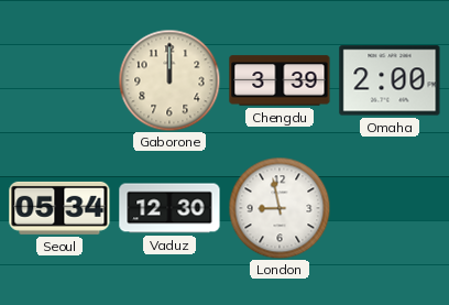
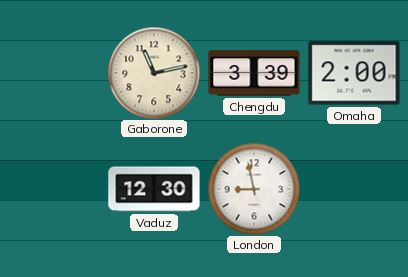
Gaborone: 12:00 -> 11:13 (154, 73)
Seoul: 05:34 -> none (59, 208)
